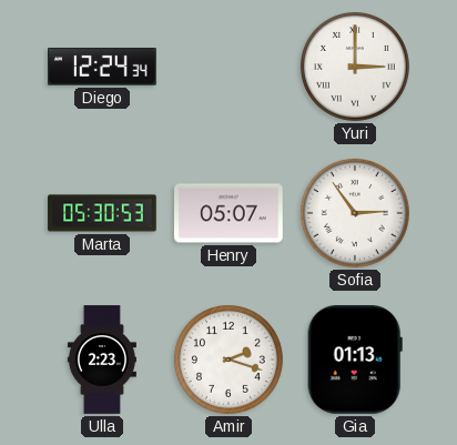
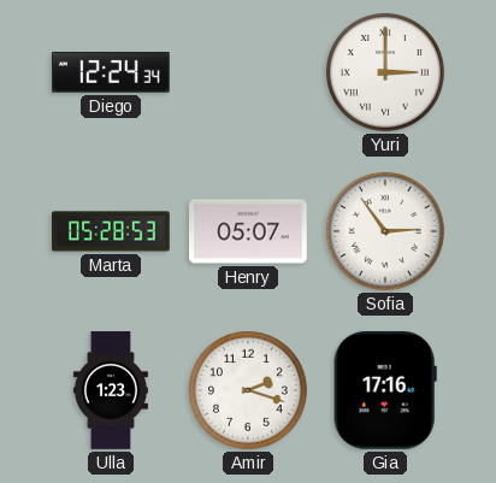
Marta: 05:30 -> 05:28 (111, 231)
Ulla: 2:23 -> 1:23 (111, 390)
Gia: 01:13 -> 17:16 (385, 391)
